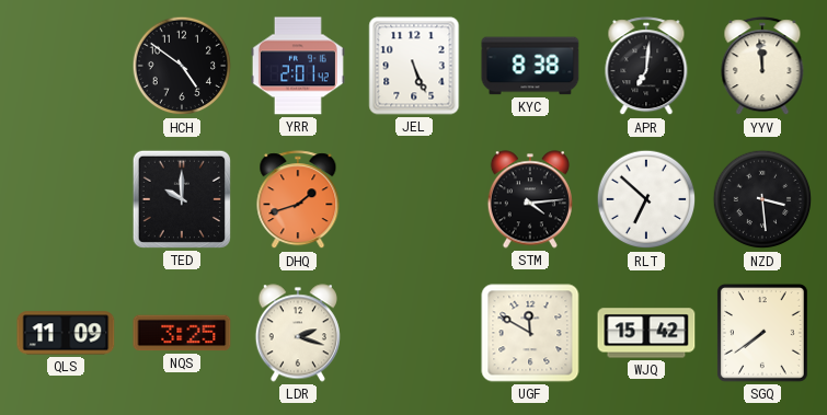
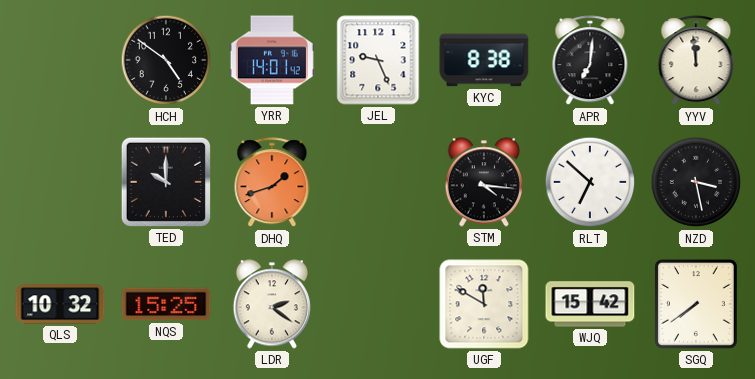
YRR: 2:01 -> 14:01 (272, 60)
JEL: 5:26 -> 9:26 (378, 60)
STM: 4:14 -> 4:16 (484, 182)
NZD: 3:29 -> 3:28 (696, 182)
QLS: 11:09 -> 10:32 (60, 304)
NQS: 3:25 -> 15:25 (166, 304)
LDR: 2:18 -> 2:21 (272, 304)
